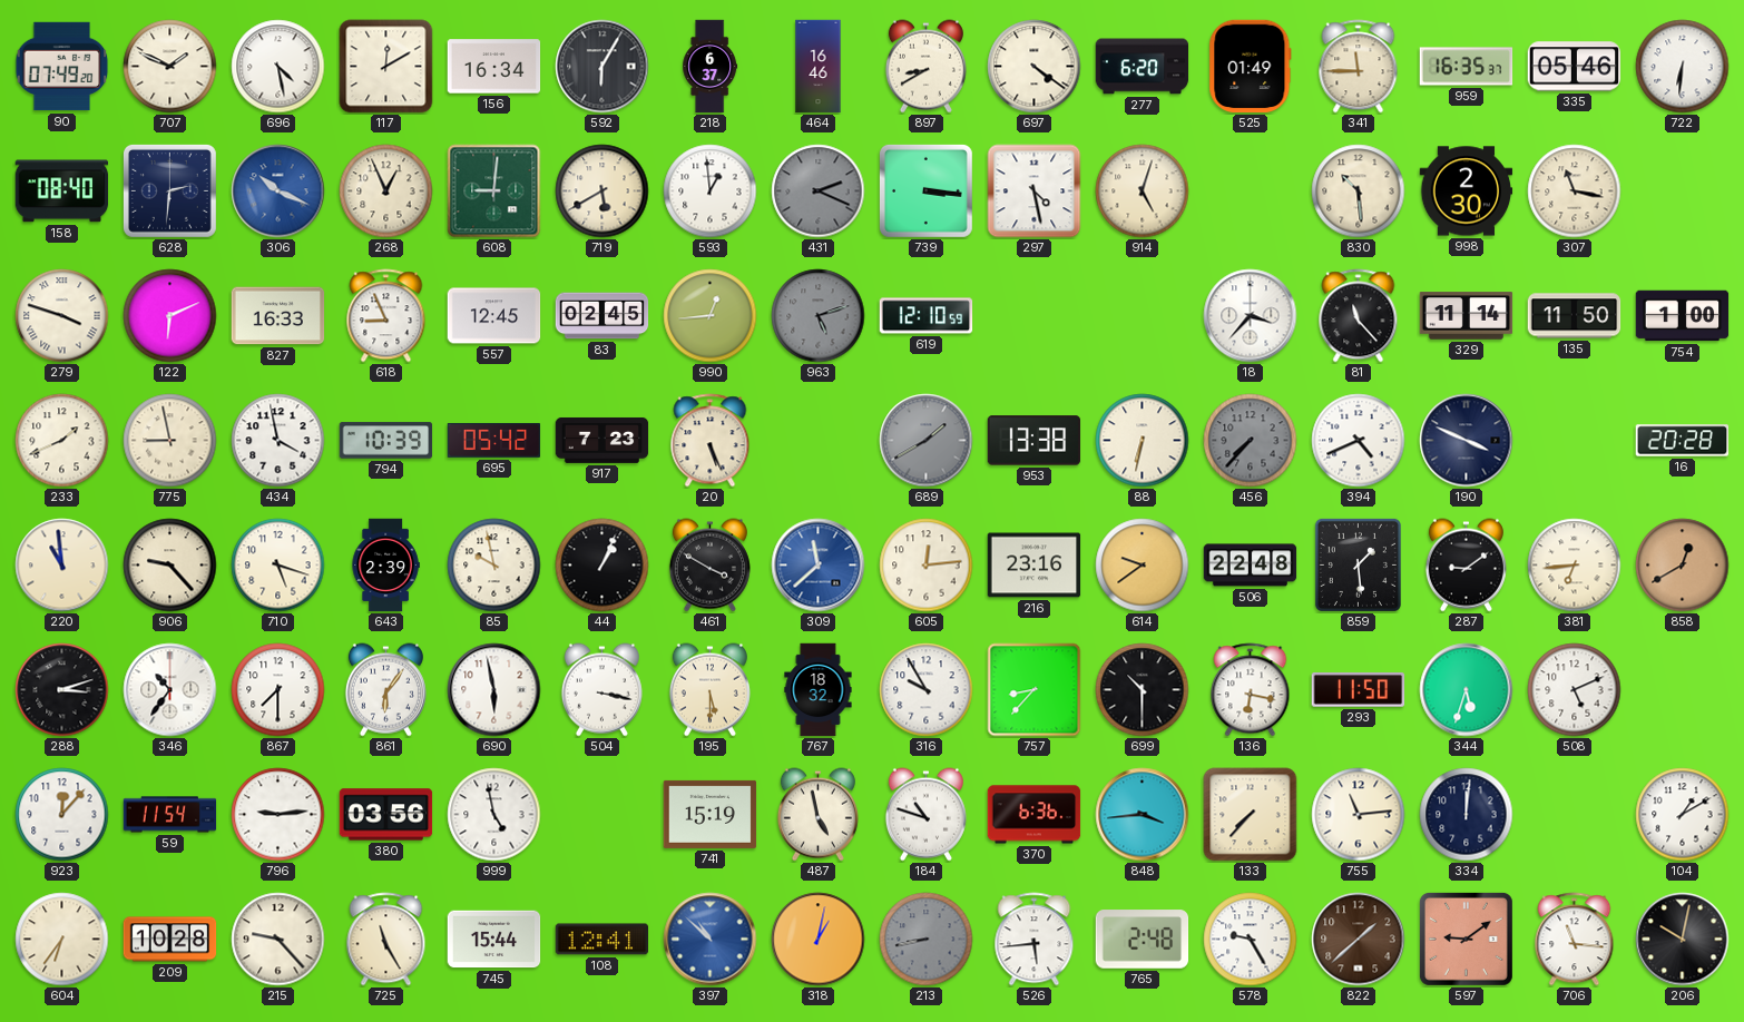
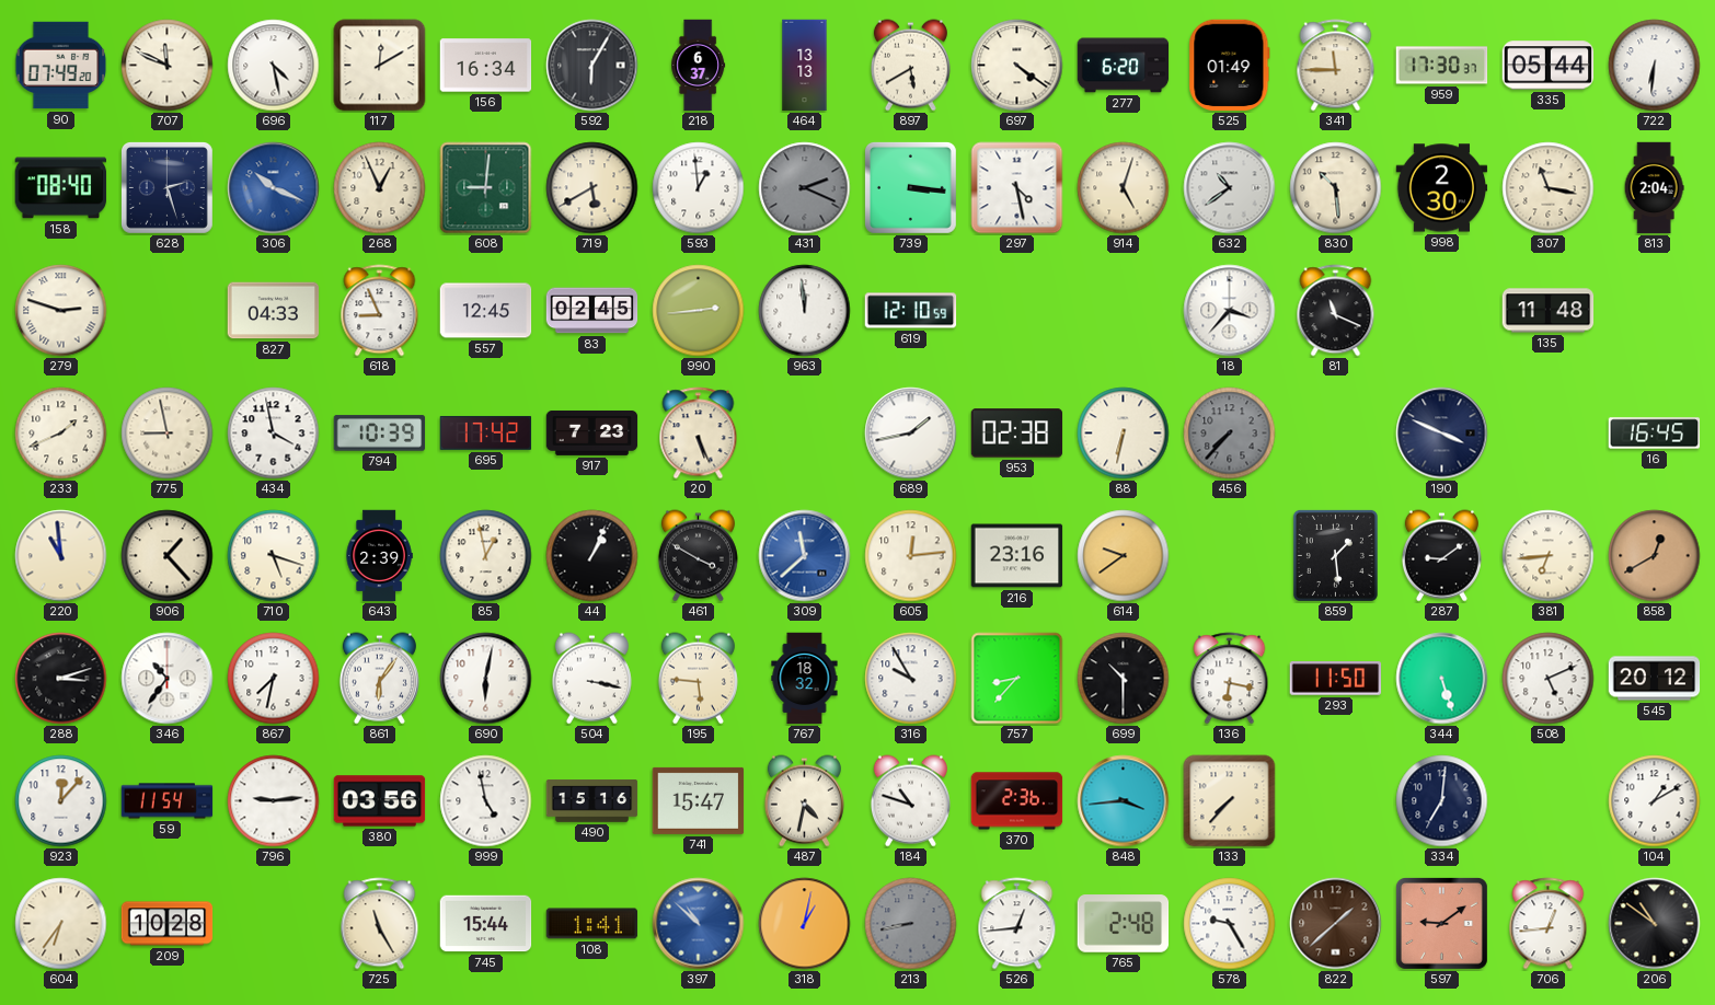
707: 1:49 -> 11:49 (168, 66)
464: 16:46 -> 13:13 (805, 66)
897: 8:40 -> 5:40 (910, 66)
959: 16:35 -> 17:30 (1442, 66)
335: 05:46 -> 05:44 (1549, 66)
628: 2:31 -> 2:27 (166, 187)
632: none -> 10:39 (1230, 188)
813: none -> 2:04 (1654, 188)
279: 3:48 -> 2:48 (61, 311)
122: 6:11 -> none (170, 316)
827: 16:33 -> 04:33 (274, 311)
990: 12:44 -> 2:44 (699, 311)
963: 5:12 -> 11:59 (805, 311)
963 dial: grey -> white (805, 311)
81: 11:23 -> 11:19 (1336, 311)
329: 11:14 -> none (1467, 316)
135: 11:50 -> 11:48 (1549, 311)
754: 1:00 -> none (1683, 316)
695: 05:42 -> 17:42 (486, 432)
689: 1:40 -> 1:43 (911, 434)
689 dial: grey -> white (911, 434)
953: 13:38 -> 02:38 (1017, 434)
394: 4:41 -> none (1359, 441)
16: 20:28 -> 16:45 (1655, 434)
906: 9:23 -> 1:23 (168, 556)
85: 9:58 -> 12:58 (486, 556)
506: 22:48 -> none (1251, 566)
867: 7:30 -> 7:32 (274, 679)
690: 5:58 -> 6:02 (486, 679)
195: 5:30 -> 5:46 (698, 679)
344: 5:33 -> 5:27 (1442, 679)
545: none -> 20:12 (1655, 679)
490: none -> 15:16 (592, 801)
741: 15:19 -> 15:47 (699, 800)
487: 4:58 -> 4:32 (804, 801)
370: 6:36 -> 2:36 (1017, 801)
755: 11:14 -> none (1359, 815)
334: 12:01 -> 7:01 (1442, 801)
215: 9:23 -> none (278, 940)
108: 12:41 -> 1:41 (592, 924)
526: 5:44 -> 12:44 (1017, 924)
706: 11:16 -> 12:44 (1549, 924)
206: 10:02 -> 10:51 (1655, 924)
